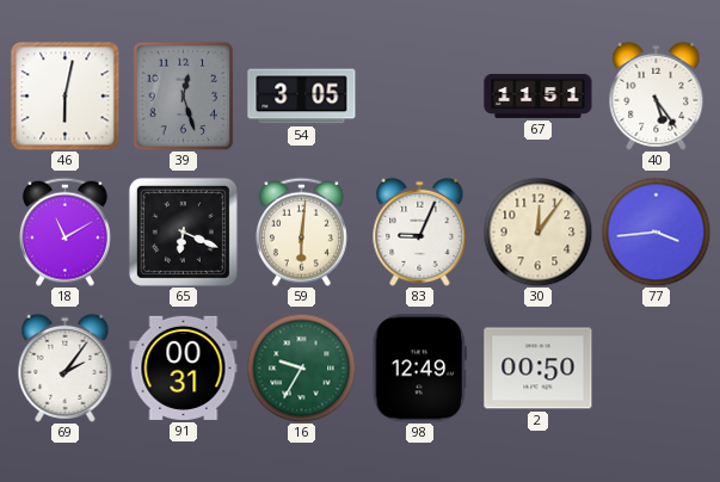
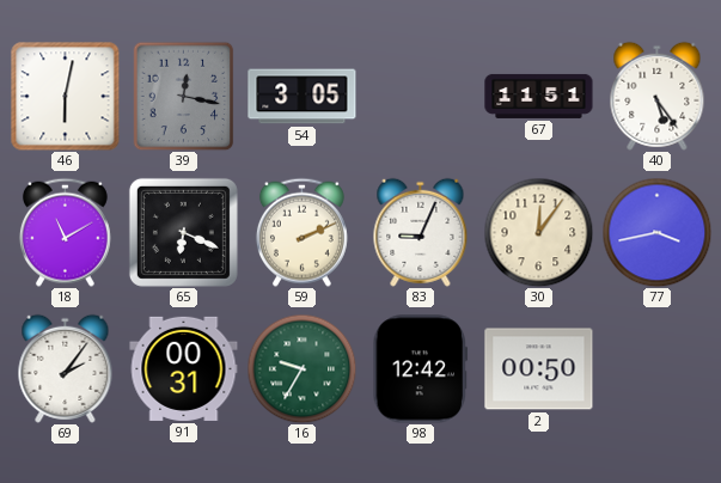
39: 12:27 -> 12:17 (184, 96)
59: 6:01 -> 2:11 (301, 232)
77: 3:44 -> 3:43 (656, 232)
98: 12:49 -> 12:42 (421, 369)
